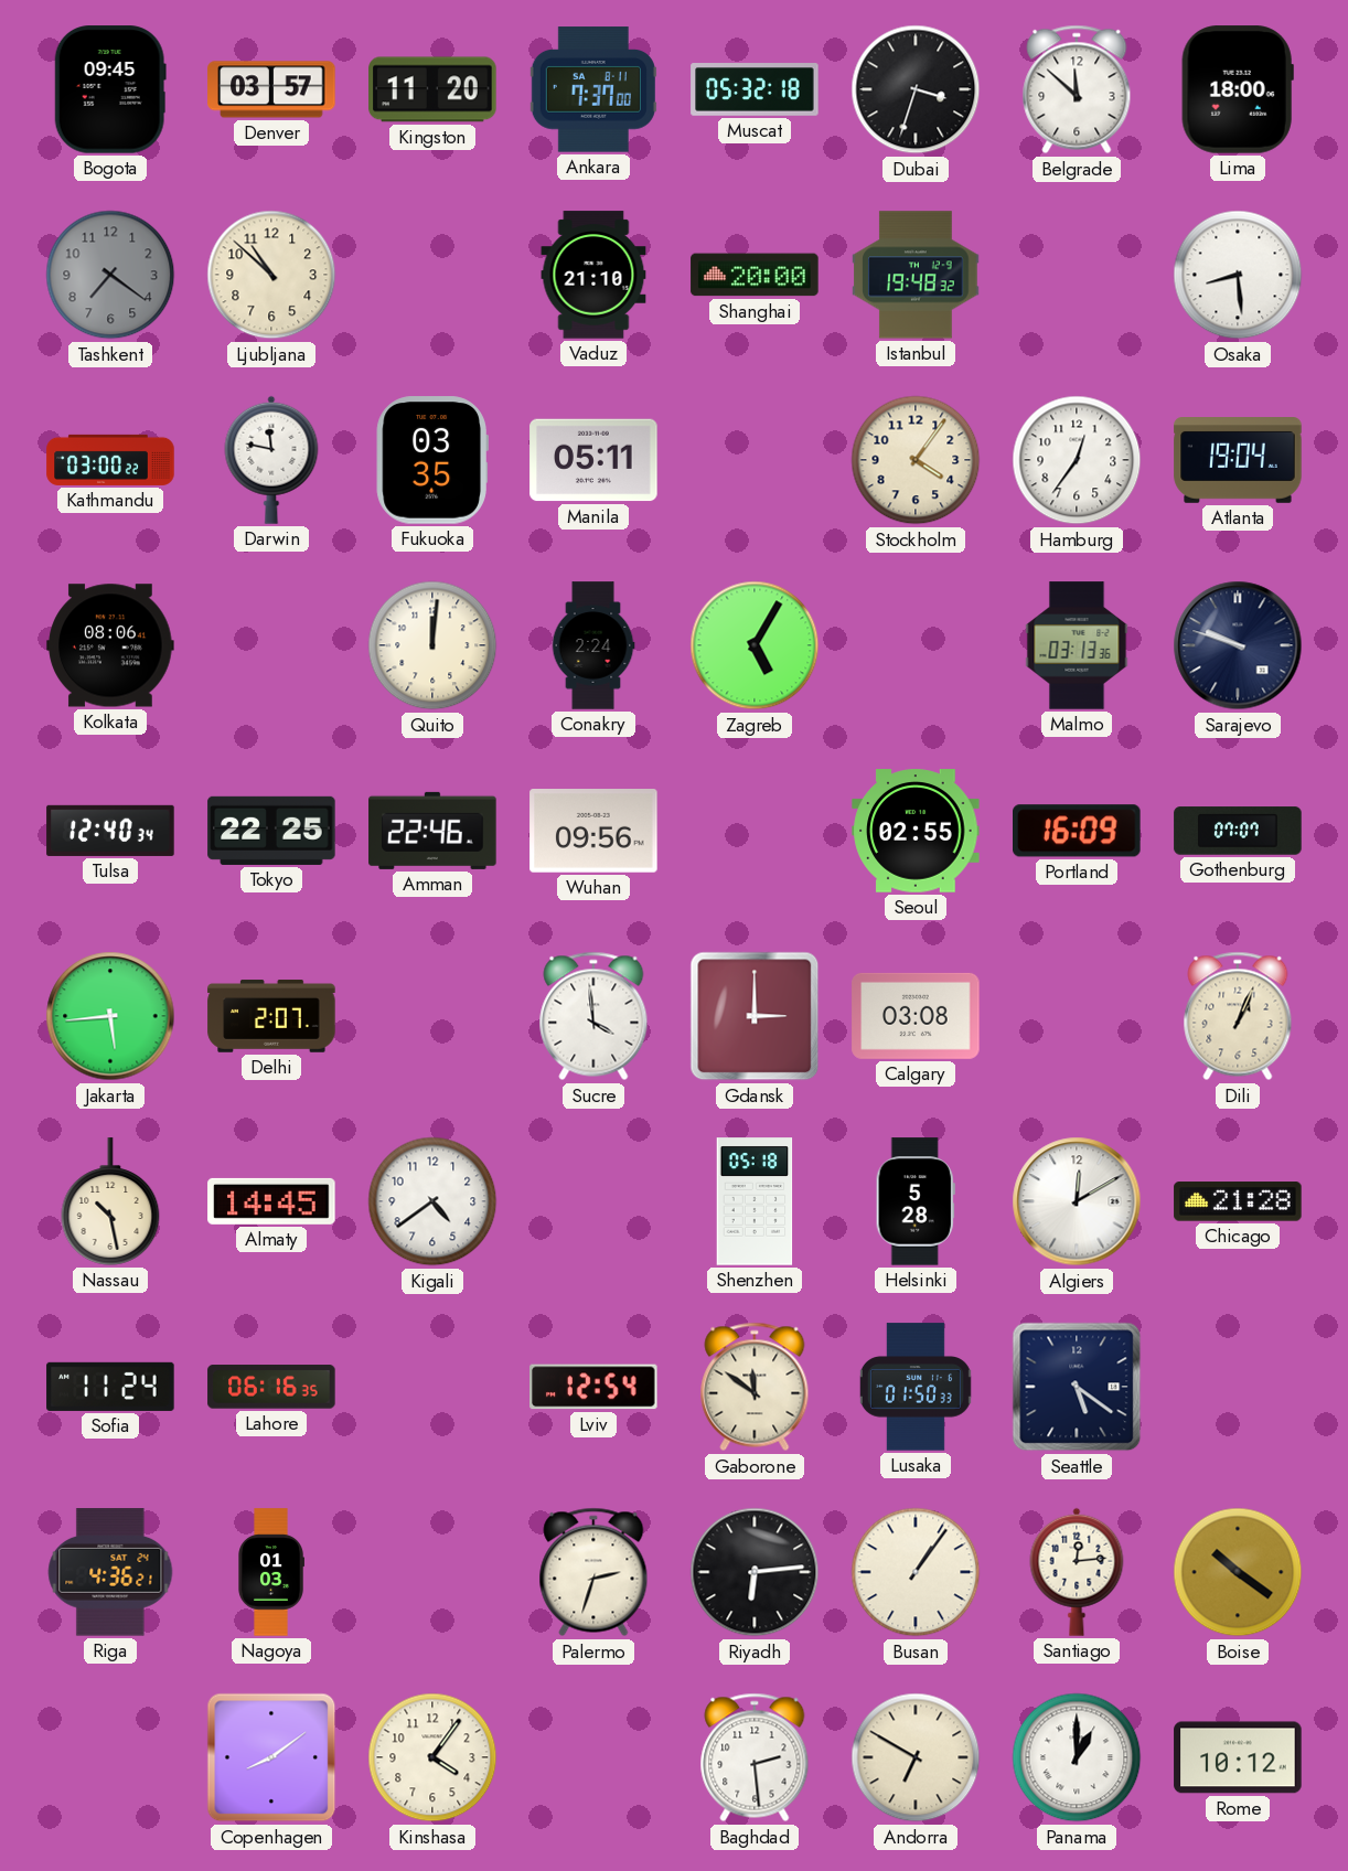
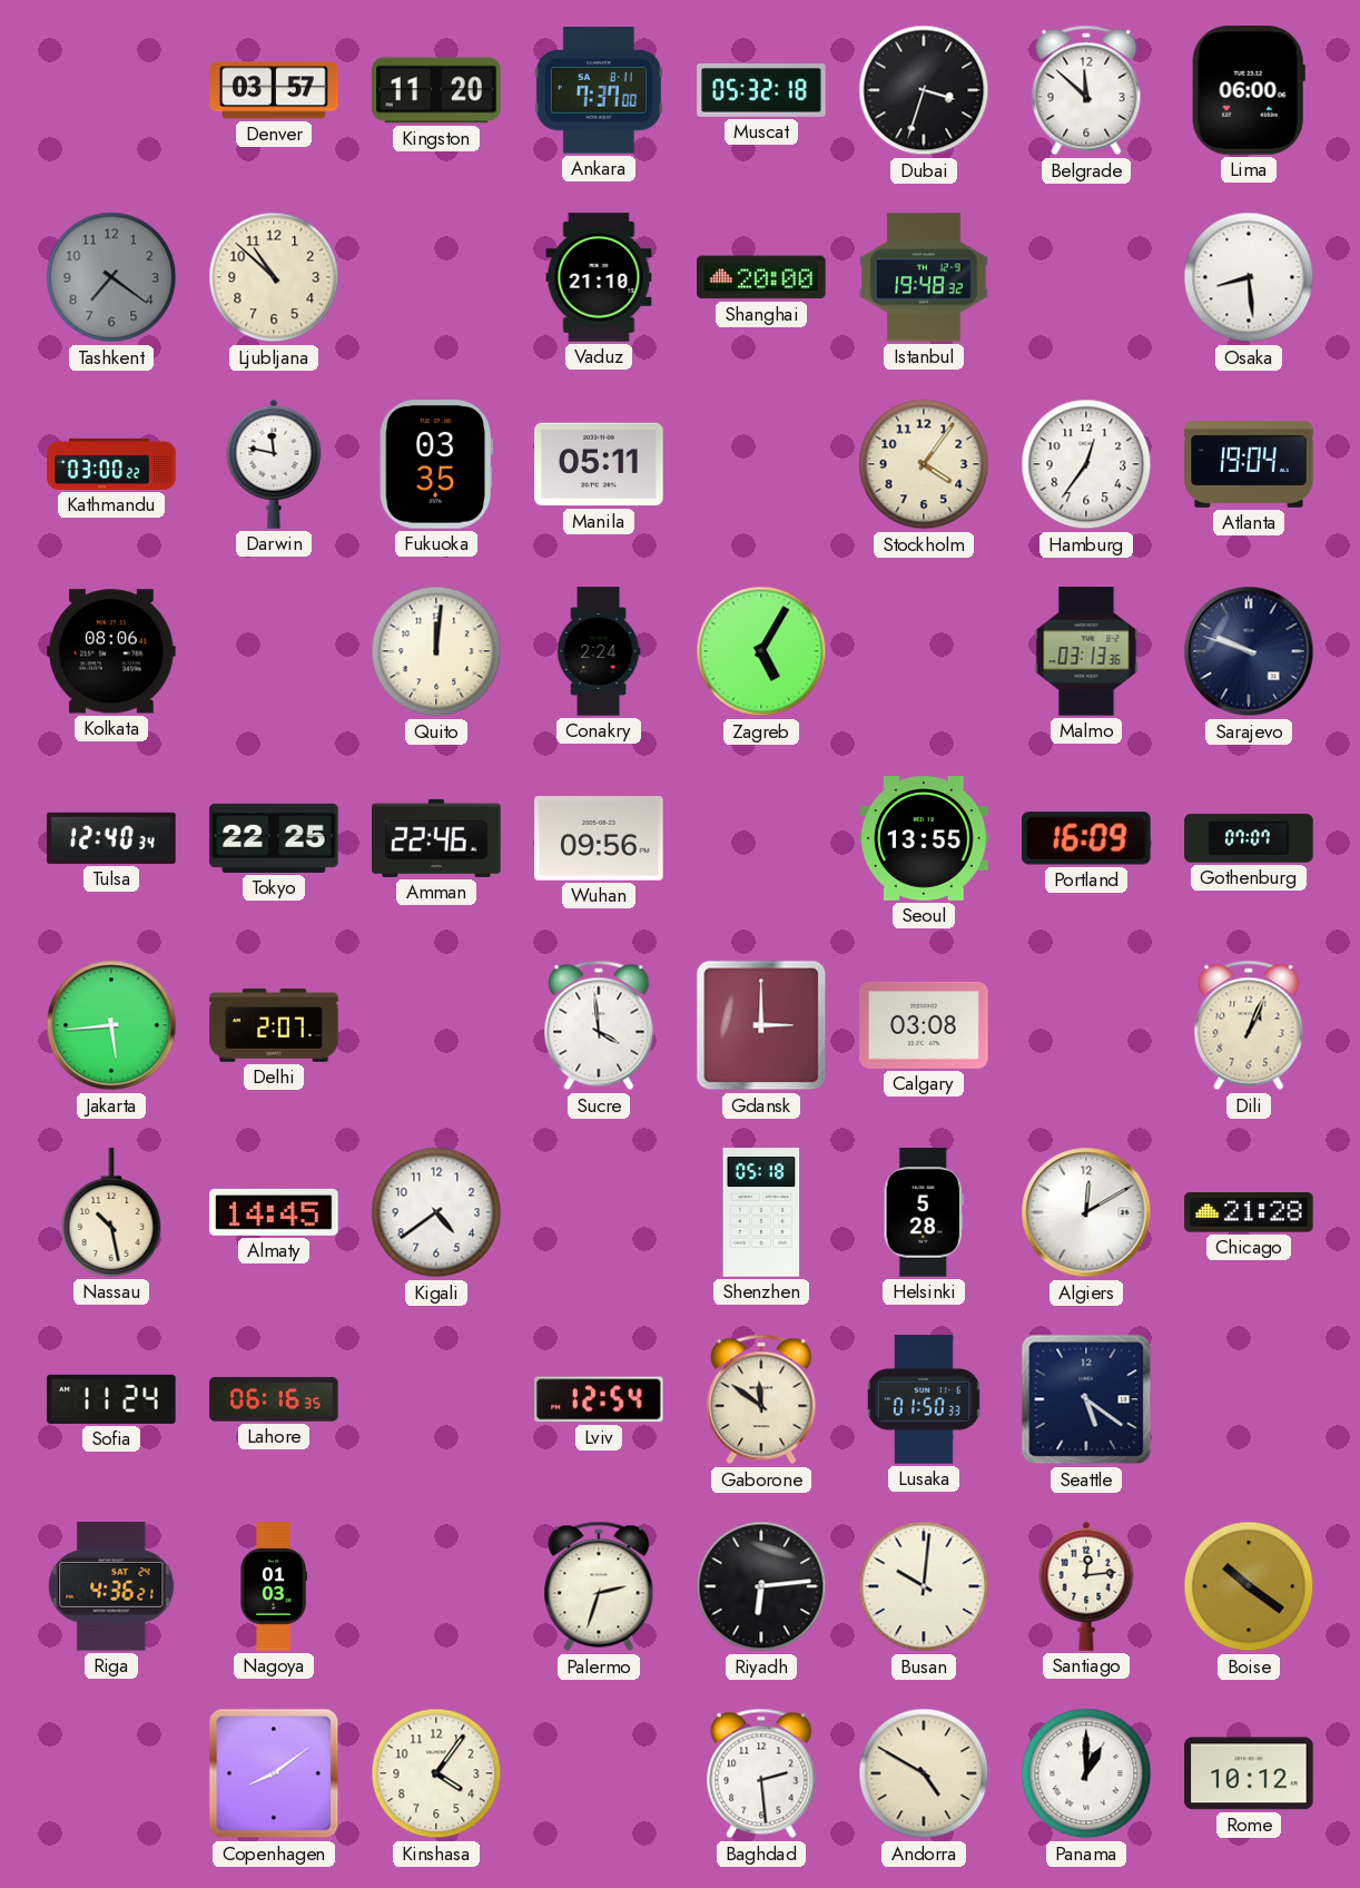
Bogota: 09:45 -> none (110, 89)
Lima: 18:00 -> 06:00 (1249, 90)
Seoul: 02:55 -> 13:55 (924, 838)
Busan: 1:06 -> 10:01 (924, 1586)
Andorra: 6:50 -> 4:50 (924, 1773)
